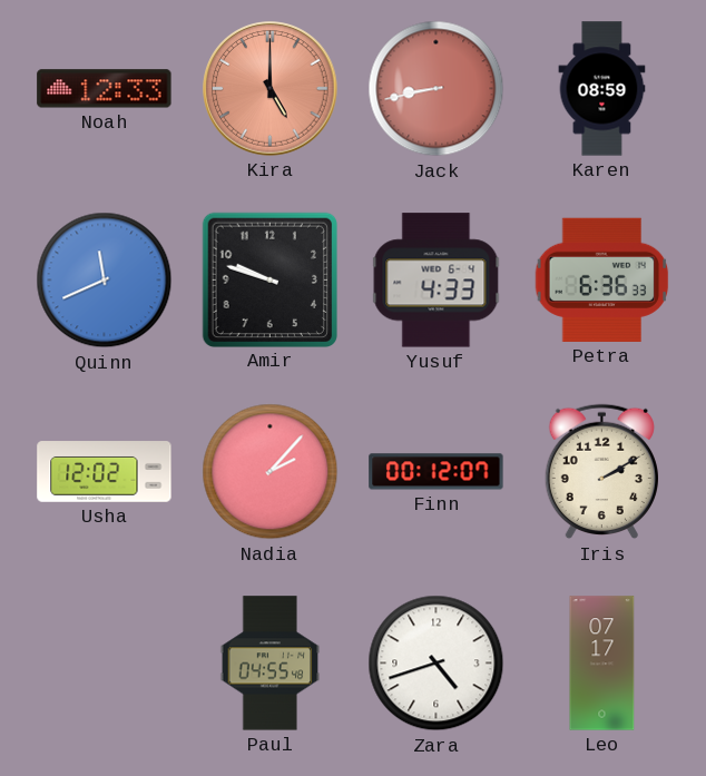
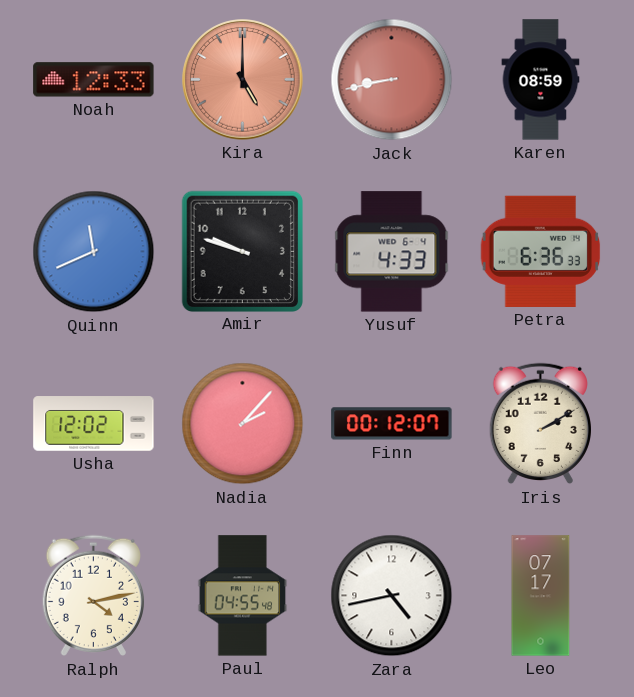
Ralph: none -> 4:13 (93, 596)
Zara: 4:42 -> 4:43 (392, 596)
